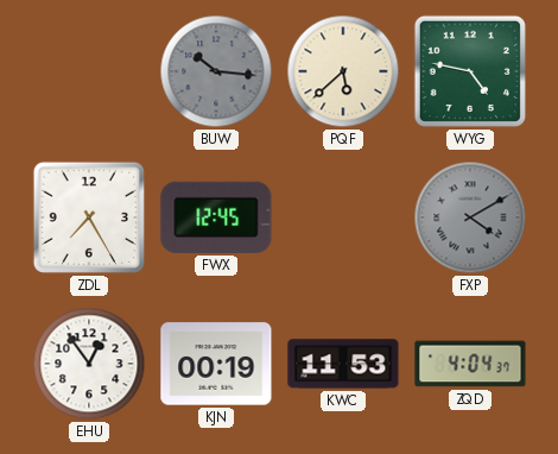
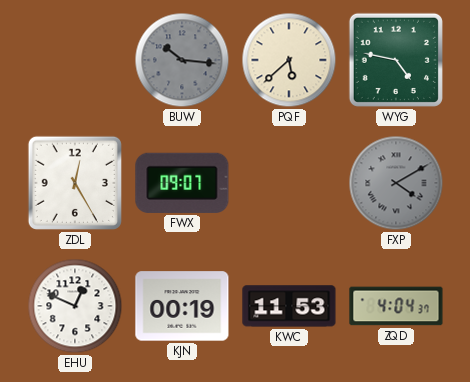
ZDL: 7:25 -> 12:25 (75, 183)
FWX: 12:45 -> 09:07 (182, 183)
EHU: 12:54 -> 12:49 (75, 306)
